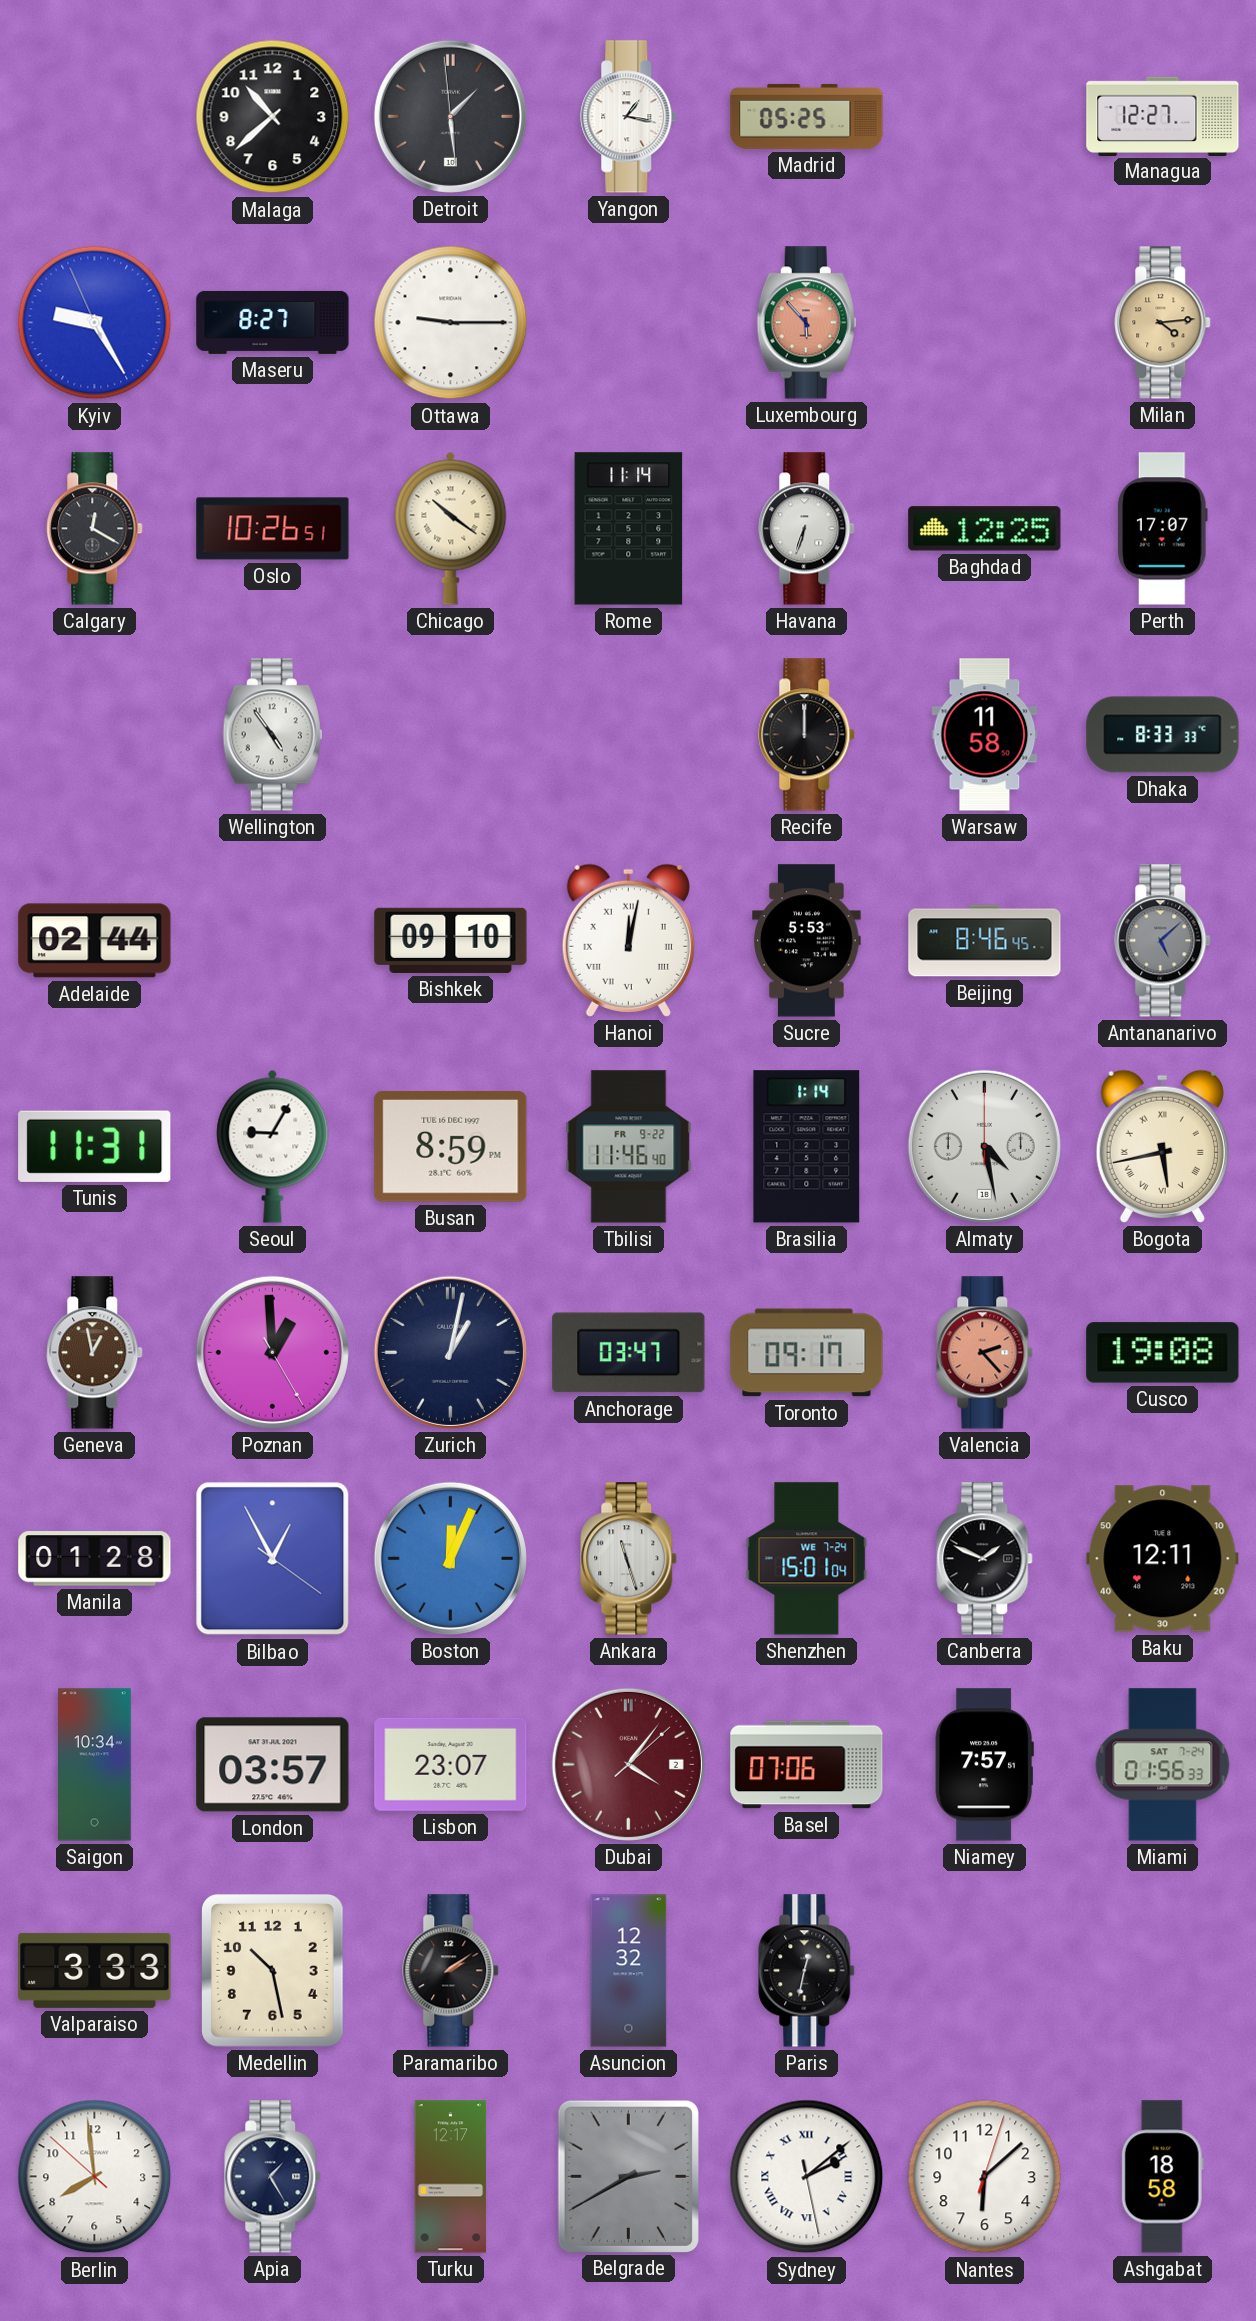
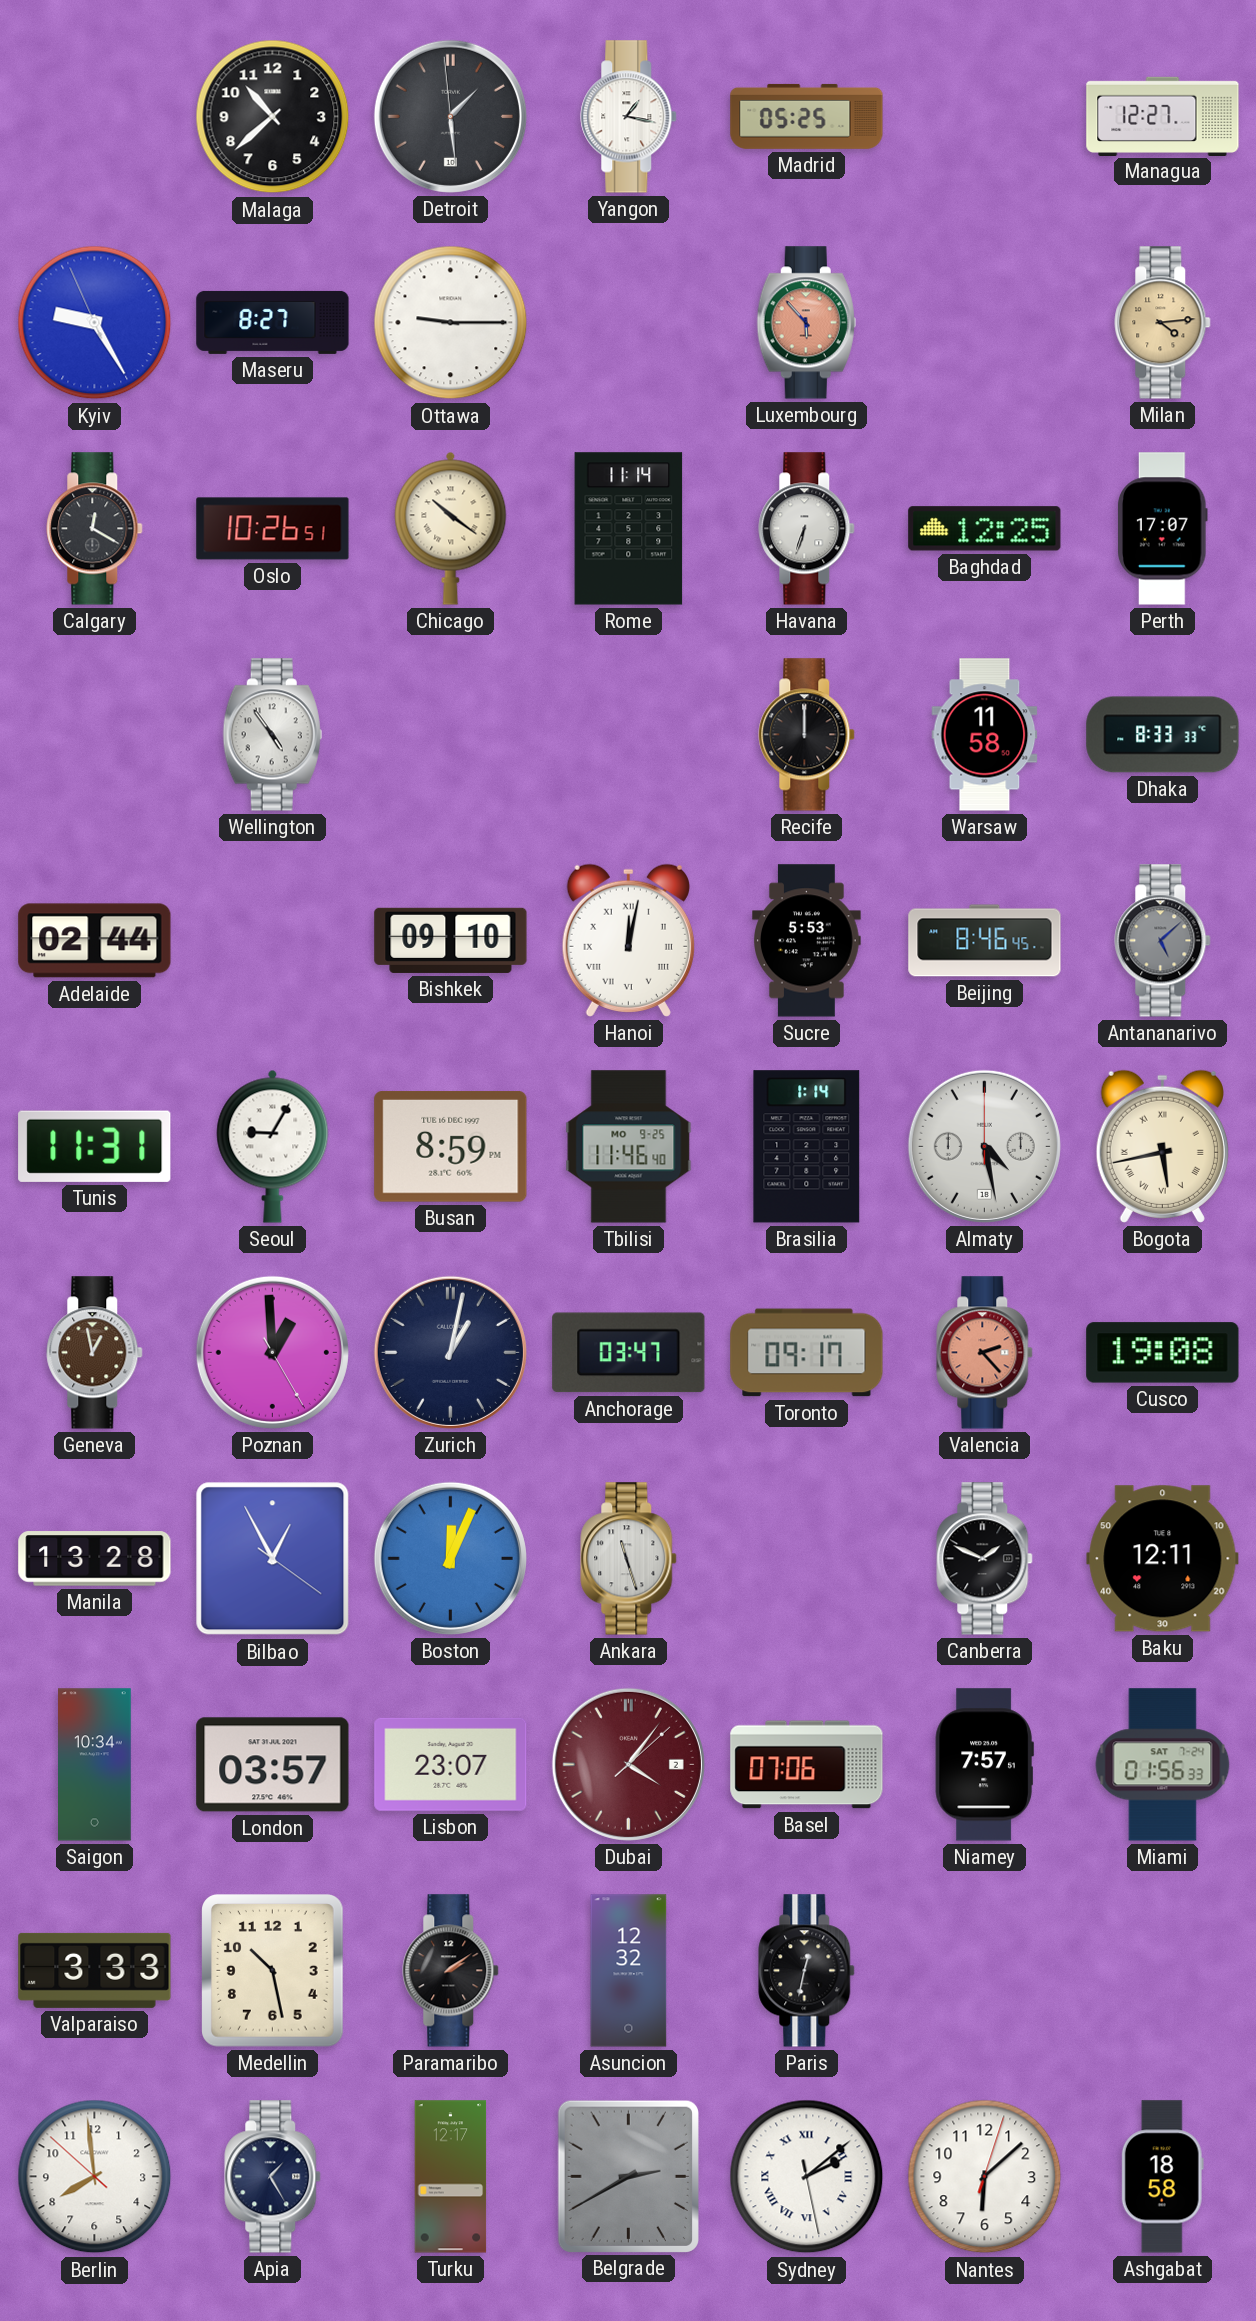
Tbilisi date: FR 9-22 -> MO 9-25 (629, 1147)
Manila: 01:28 -> 13:28 (95, 1559)
Shenzhen: 15:01 -> none (807, 1559)
